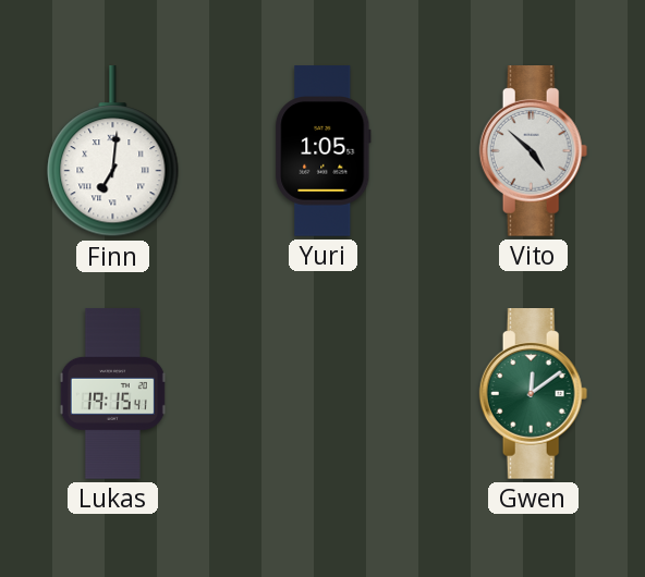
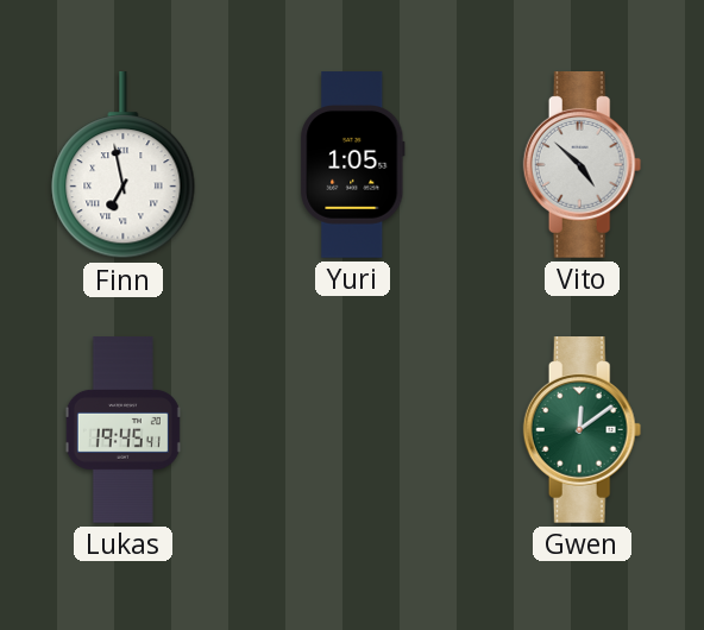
Finn: 7:01 -> 6:58 (124, 165)
Lukas: 19:15 -> 19:45 (122, 430)
